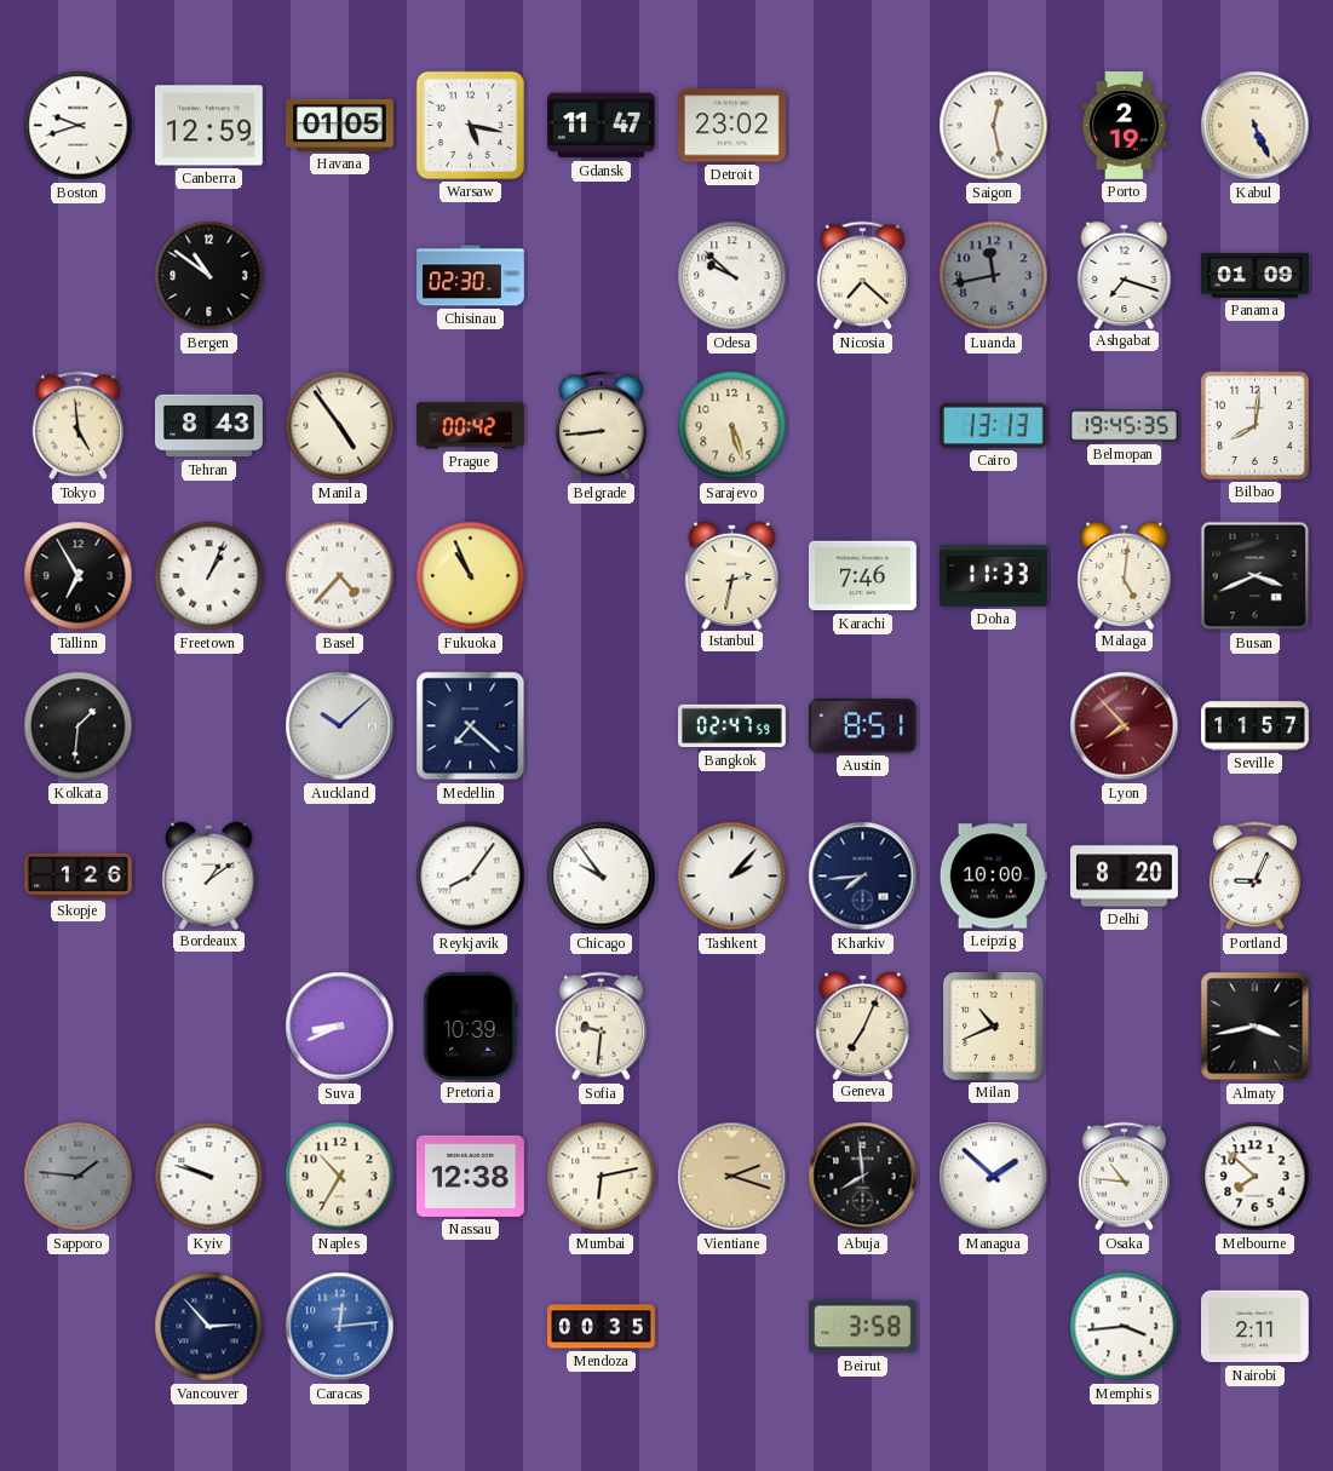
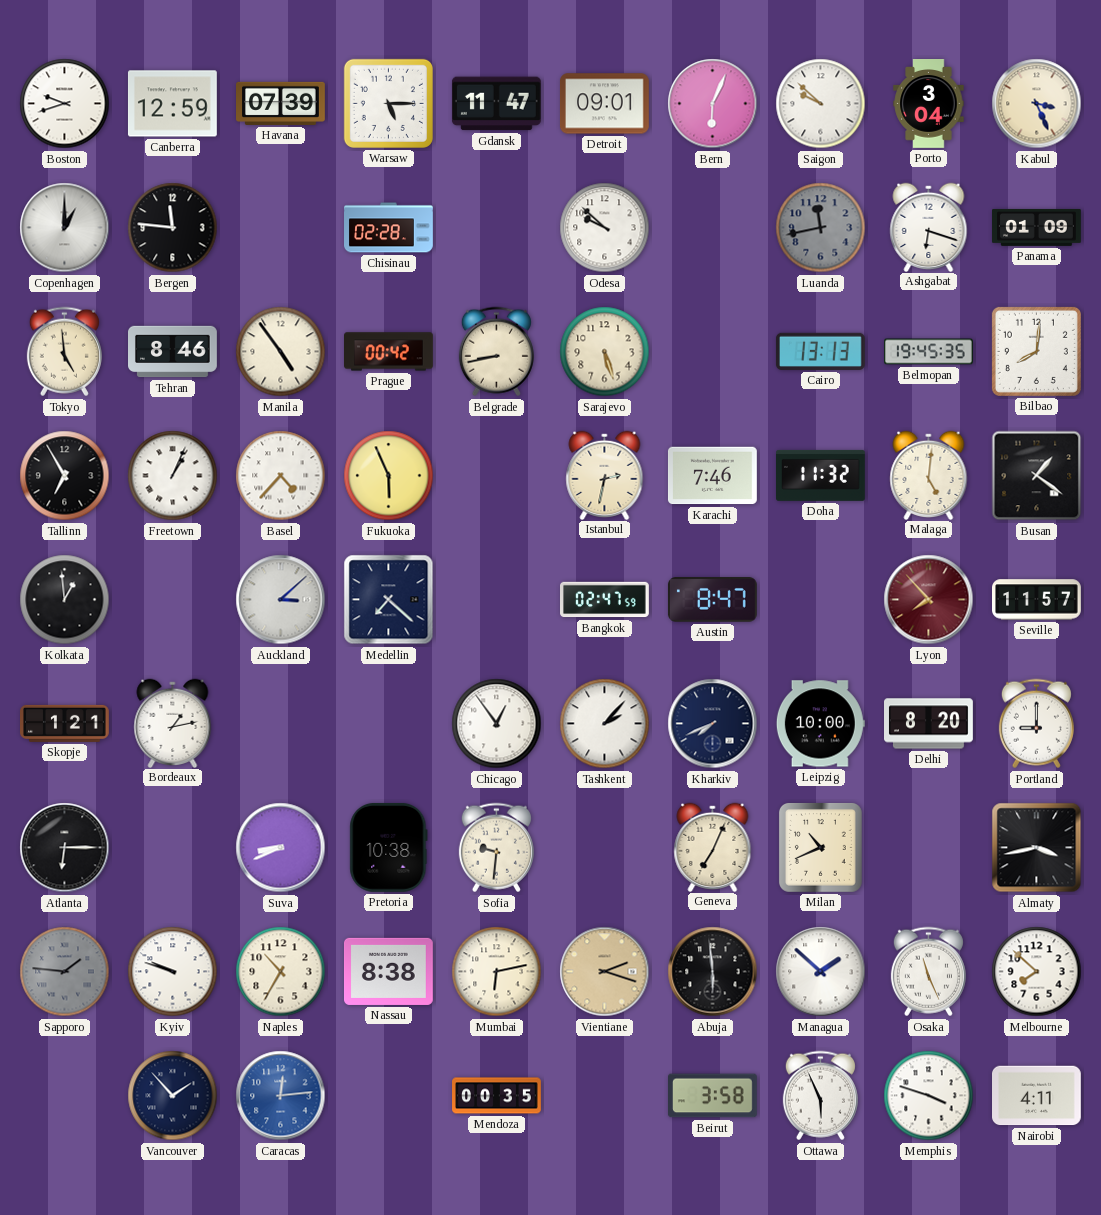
Havana: 01:05 -> 07:39 (281, 103)
Warsaw: 5:17 -> 5:15 (388, 103)
Detroit: 23:02 -> 09:01 (604, 104)
Bern: none -> 6:04 (713, 104)
Saigon: 12:28 -> 9:52 (821, 104)
Porto: 2:19 -> 3:04 (929, 104)
Kabul: 5:26 -> 3:26 (1037, 104)
Copenhagen: none -> 1:00 (65, 228)
Bergen: 10:51 -> 11:46 (173, 228)
Chisinau: 02:30 -> 02:28 (389, 228)
Nicosia: 7:22 -> none (862, 276)
Ashgabat: 7:18 -> 6:18 (929, 227)
Tehran: 8:43 -> 8:46 (173, 352)
Belgrade: 8:44 -> 8:43 (496, 352)
Fukuoka: 10:56 -> 5:56 (389, 476)
Doha: 11:33 -> 11:32 (821, 475)
Busan: 3:41 -> 1:21 (1037, 476)
Kolkata: 1:31 -> 12:59 (65, 600)
Auckland: 10:08 -> 3:08 (281, 600)
Austin: 8:51 -> 8:47 (712, 600)
Skopje: 1:26 -> 1:21 (65, 723)
Bordeaux: 1:09 -> 1:13 (173, 723)
Reykjavik: 8:06 -> none (471, 877)
Chicago: 9:54 -> 12:54 (497, 724)
Kharkiv: 7:44 -> 7:41 (713, 724)
Portland: 9:04 -> 9:00 (1036, 724)
Atlanta: none -> 6:15 (65, 848)
Pretoria: 10:39 -> 10:38 (389, 847)
Nassau: 12:38 -> 8:38 (389, 971)
Abuja: 7:59 -> 5:59 (713, 972)
Osaka: 10:46 -> 11:26 (928, 972)
Vancouver: 2:53 -> 1:53 (173, 1096)
Ottawa: none -> 5:56 (820, 1096)
Memphis: 3:44 -> 3:48 (929, 1096)
Nairobi: 2:11 -> 4:11 (1037, 1096)
